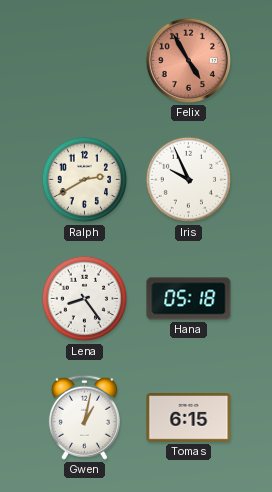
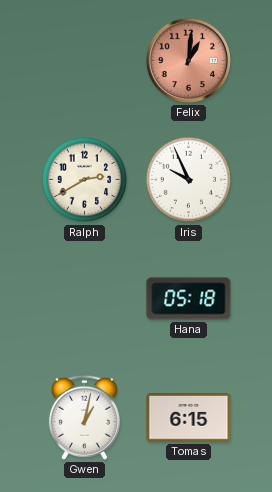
Felix: 4:55 -> 1:01 (188, 60)
Lena: 8:24 -> none (85, 299)
